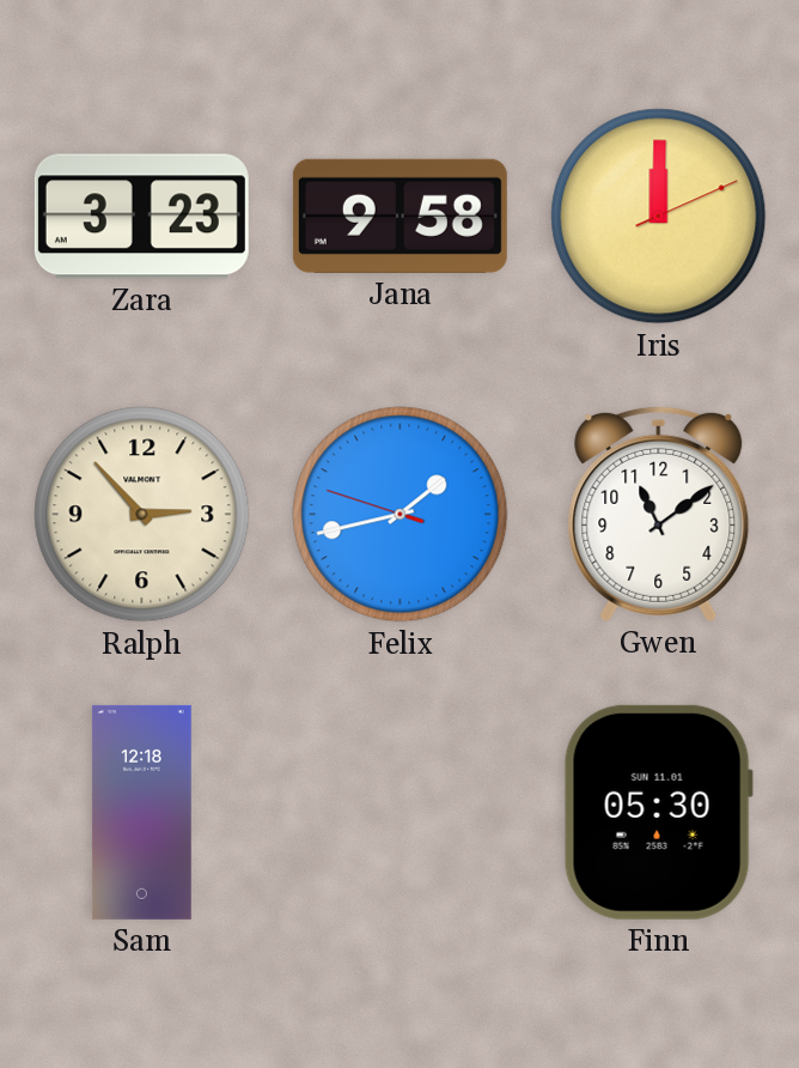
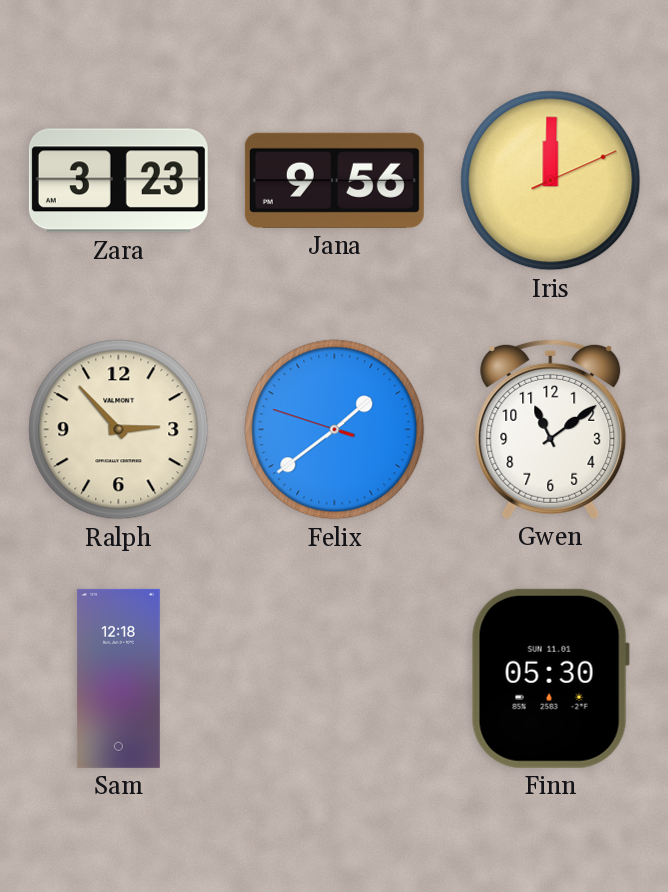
Jana: 9:58 -> 9:56 (334, 180)
Felix: 1:42 -> 1:38 (335, 430)
